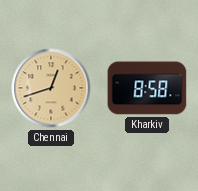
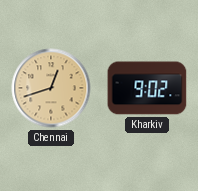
Kharkiv: 8:58 -> 9:02 (147, 88)
